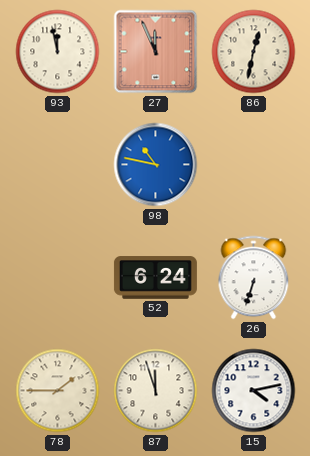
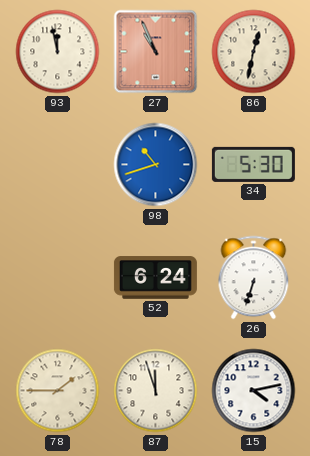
27: 11:56 -> 10:56 (156, 52)
98: 10:47 -> 10:42 (156, 165)
34: none -> 5:30 (253, 164)
